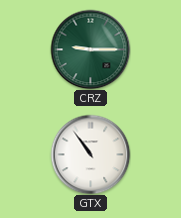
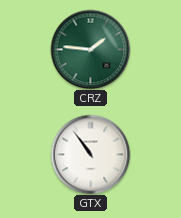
CRZ: 9:15 -> 1:46 (90, 49)
